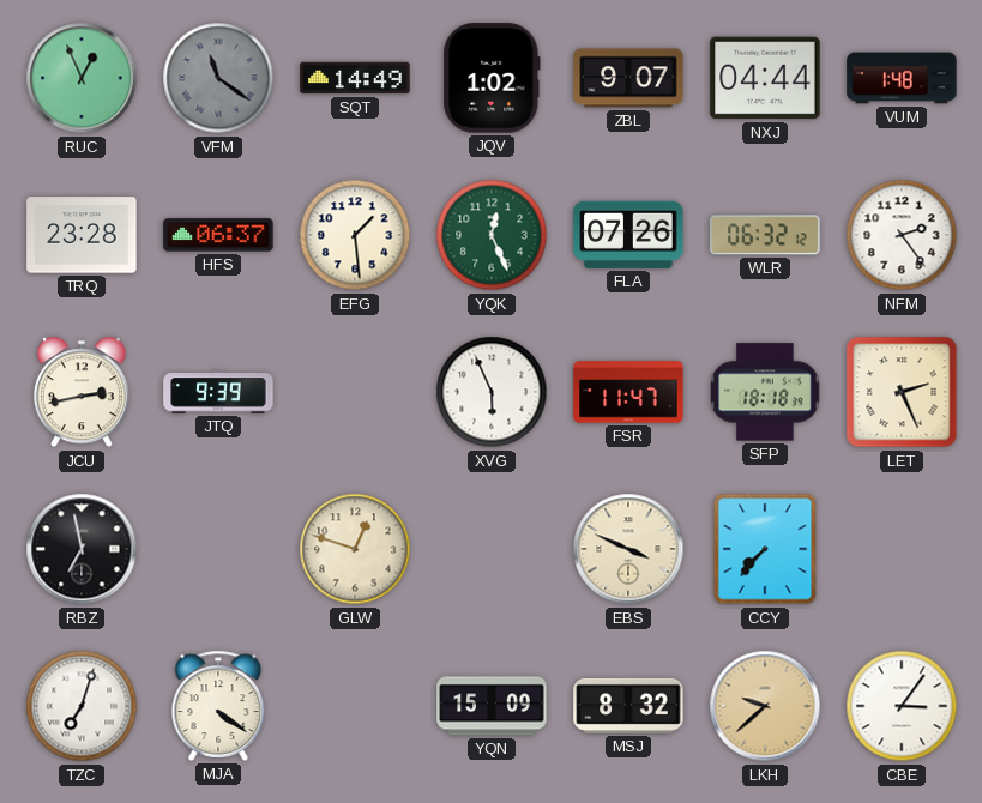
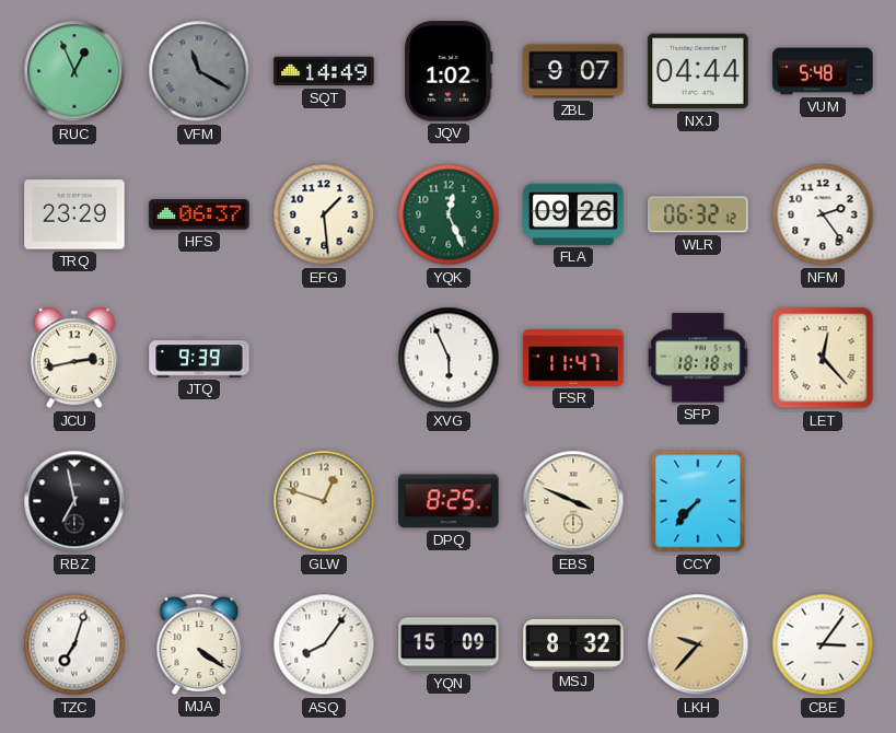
VFM: 11:21 -> 11:20 (199, 71)
VUM: 1:48 -> 5:48 (823, 71)
TRQ: 23:28 -> 23:29 (74, 214)
FLA: 07:26 -> 09:26 (573, 214)
LET: 2:26 -> 12:23 (823, 358)
DPQ: none -> 8:25 (449, 501)
ASQ: none -> 8:06 (324, 644)
LKH: 9:38 -> 9:37 (698, 644)
